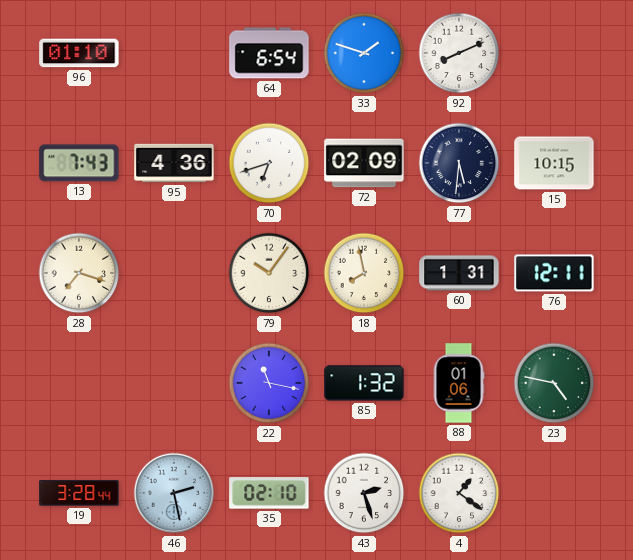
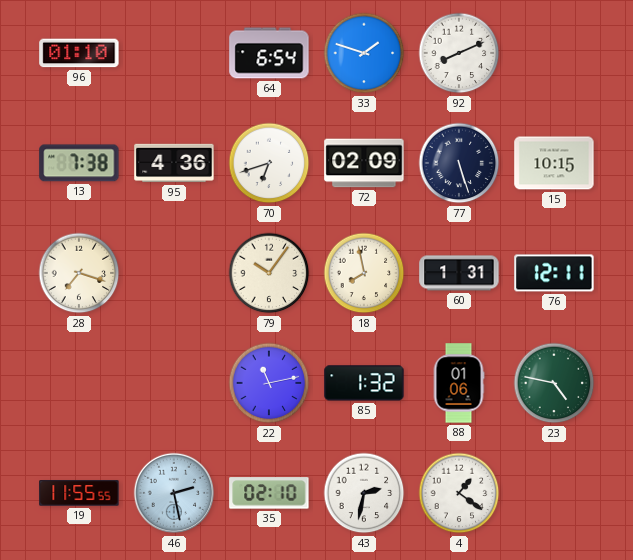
13: 7:43 -> 7:38 (79, 163)
77: 5:31 -> 5:27 (459, 163)
22: 11:17 -> 11:13 (269, 383)
19: 3:28 -> 11:55 (79, 493)
43: 2:27 -> 2:32 (364, 493)
